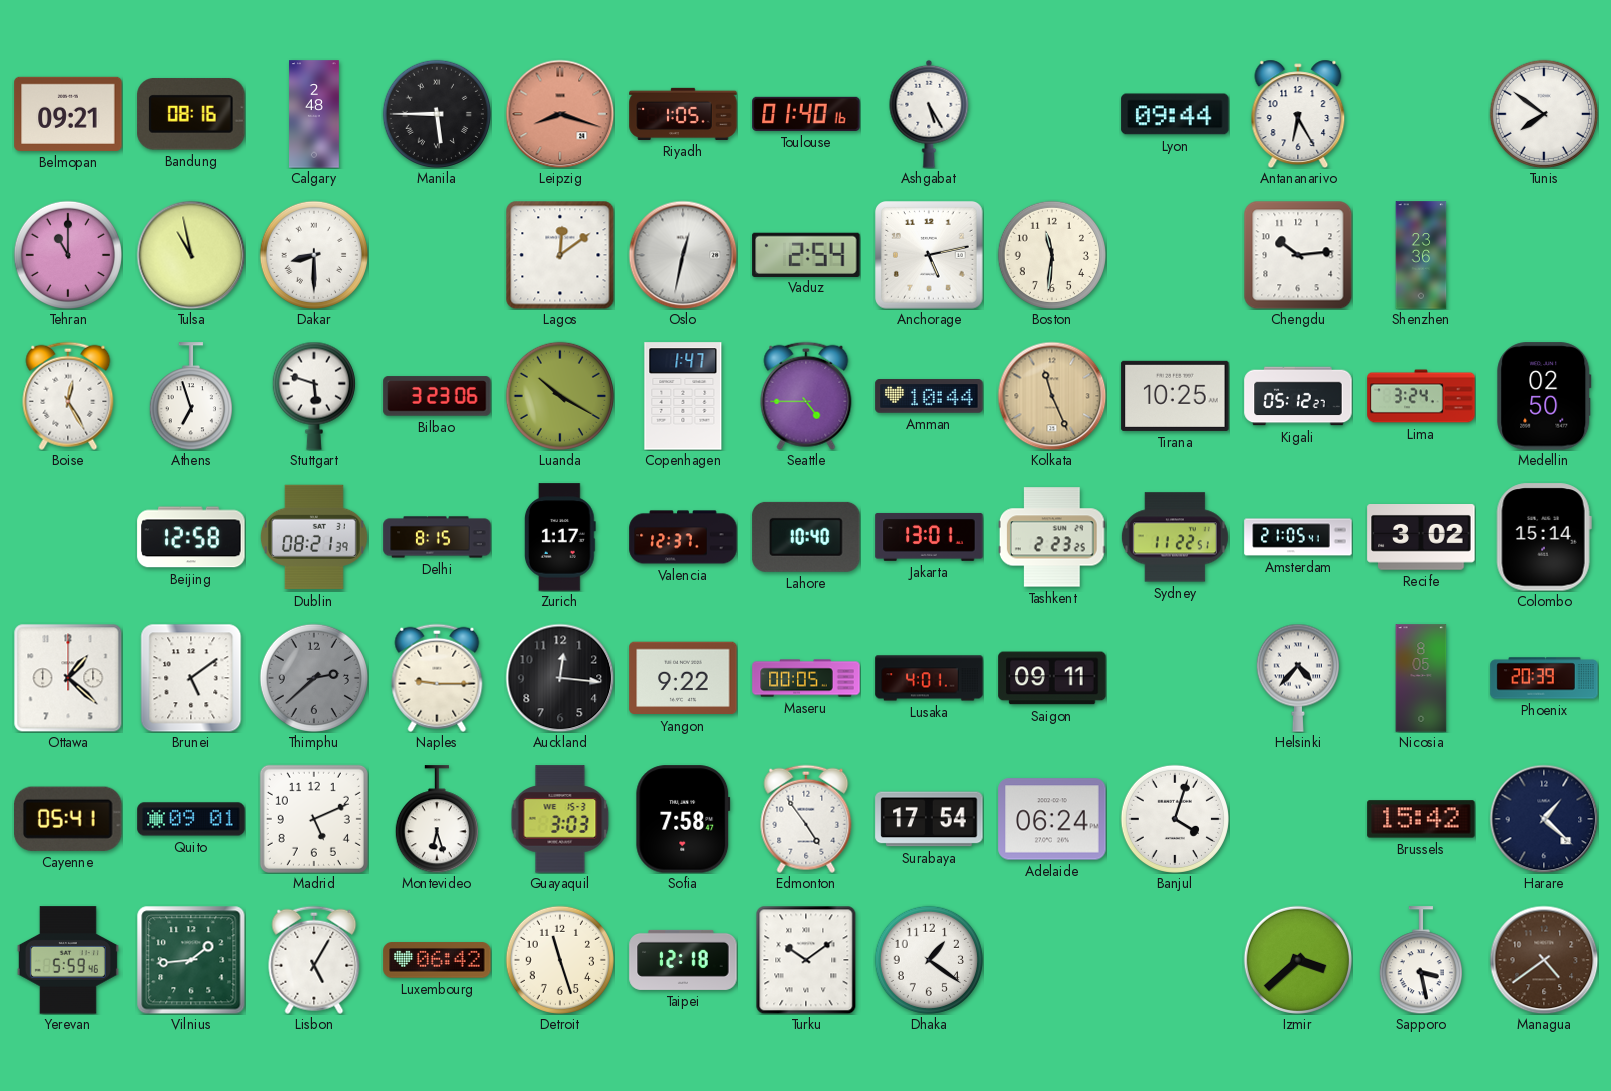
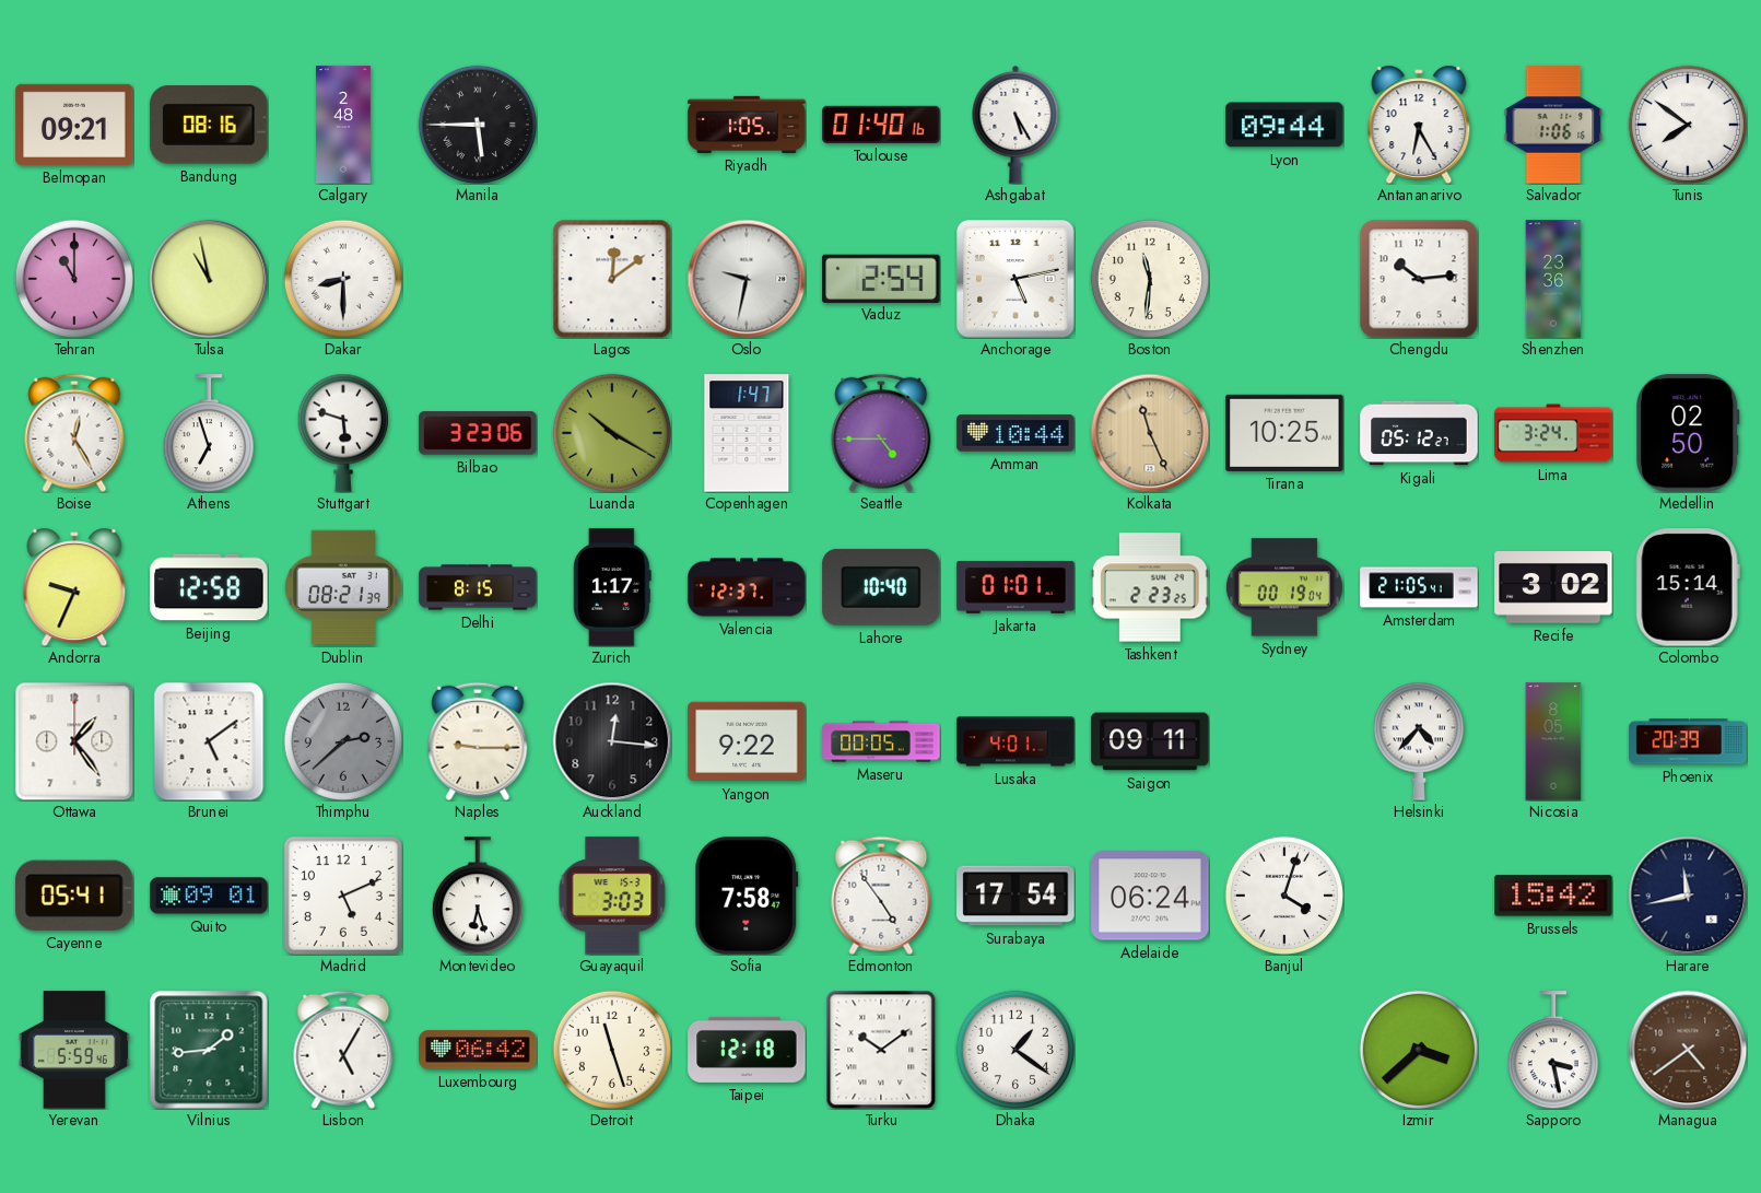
Leipzig: 8:18 -> none (560, 114)
Salvador: none -> 1:06 (1553, 125)
Oslo: 12:32 -> 9:32 (747, 279)
Andorra: none -> 9:34 (74, 586)
Jakarta: 13:01 -> 01:01 (1015, 587)
Sydney: 11:22 -> 00:19 (1284, 587)
Ottawa: 1:22 -> 1:24 (74, 741)
Harare: 1:22 -> 11:43 (1688, 896)
